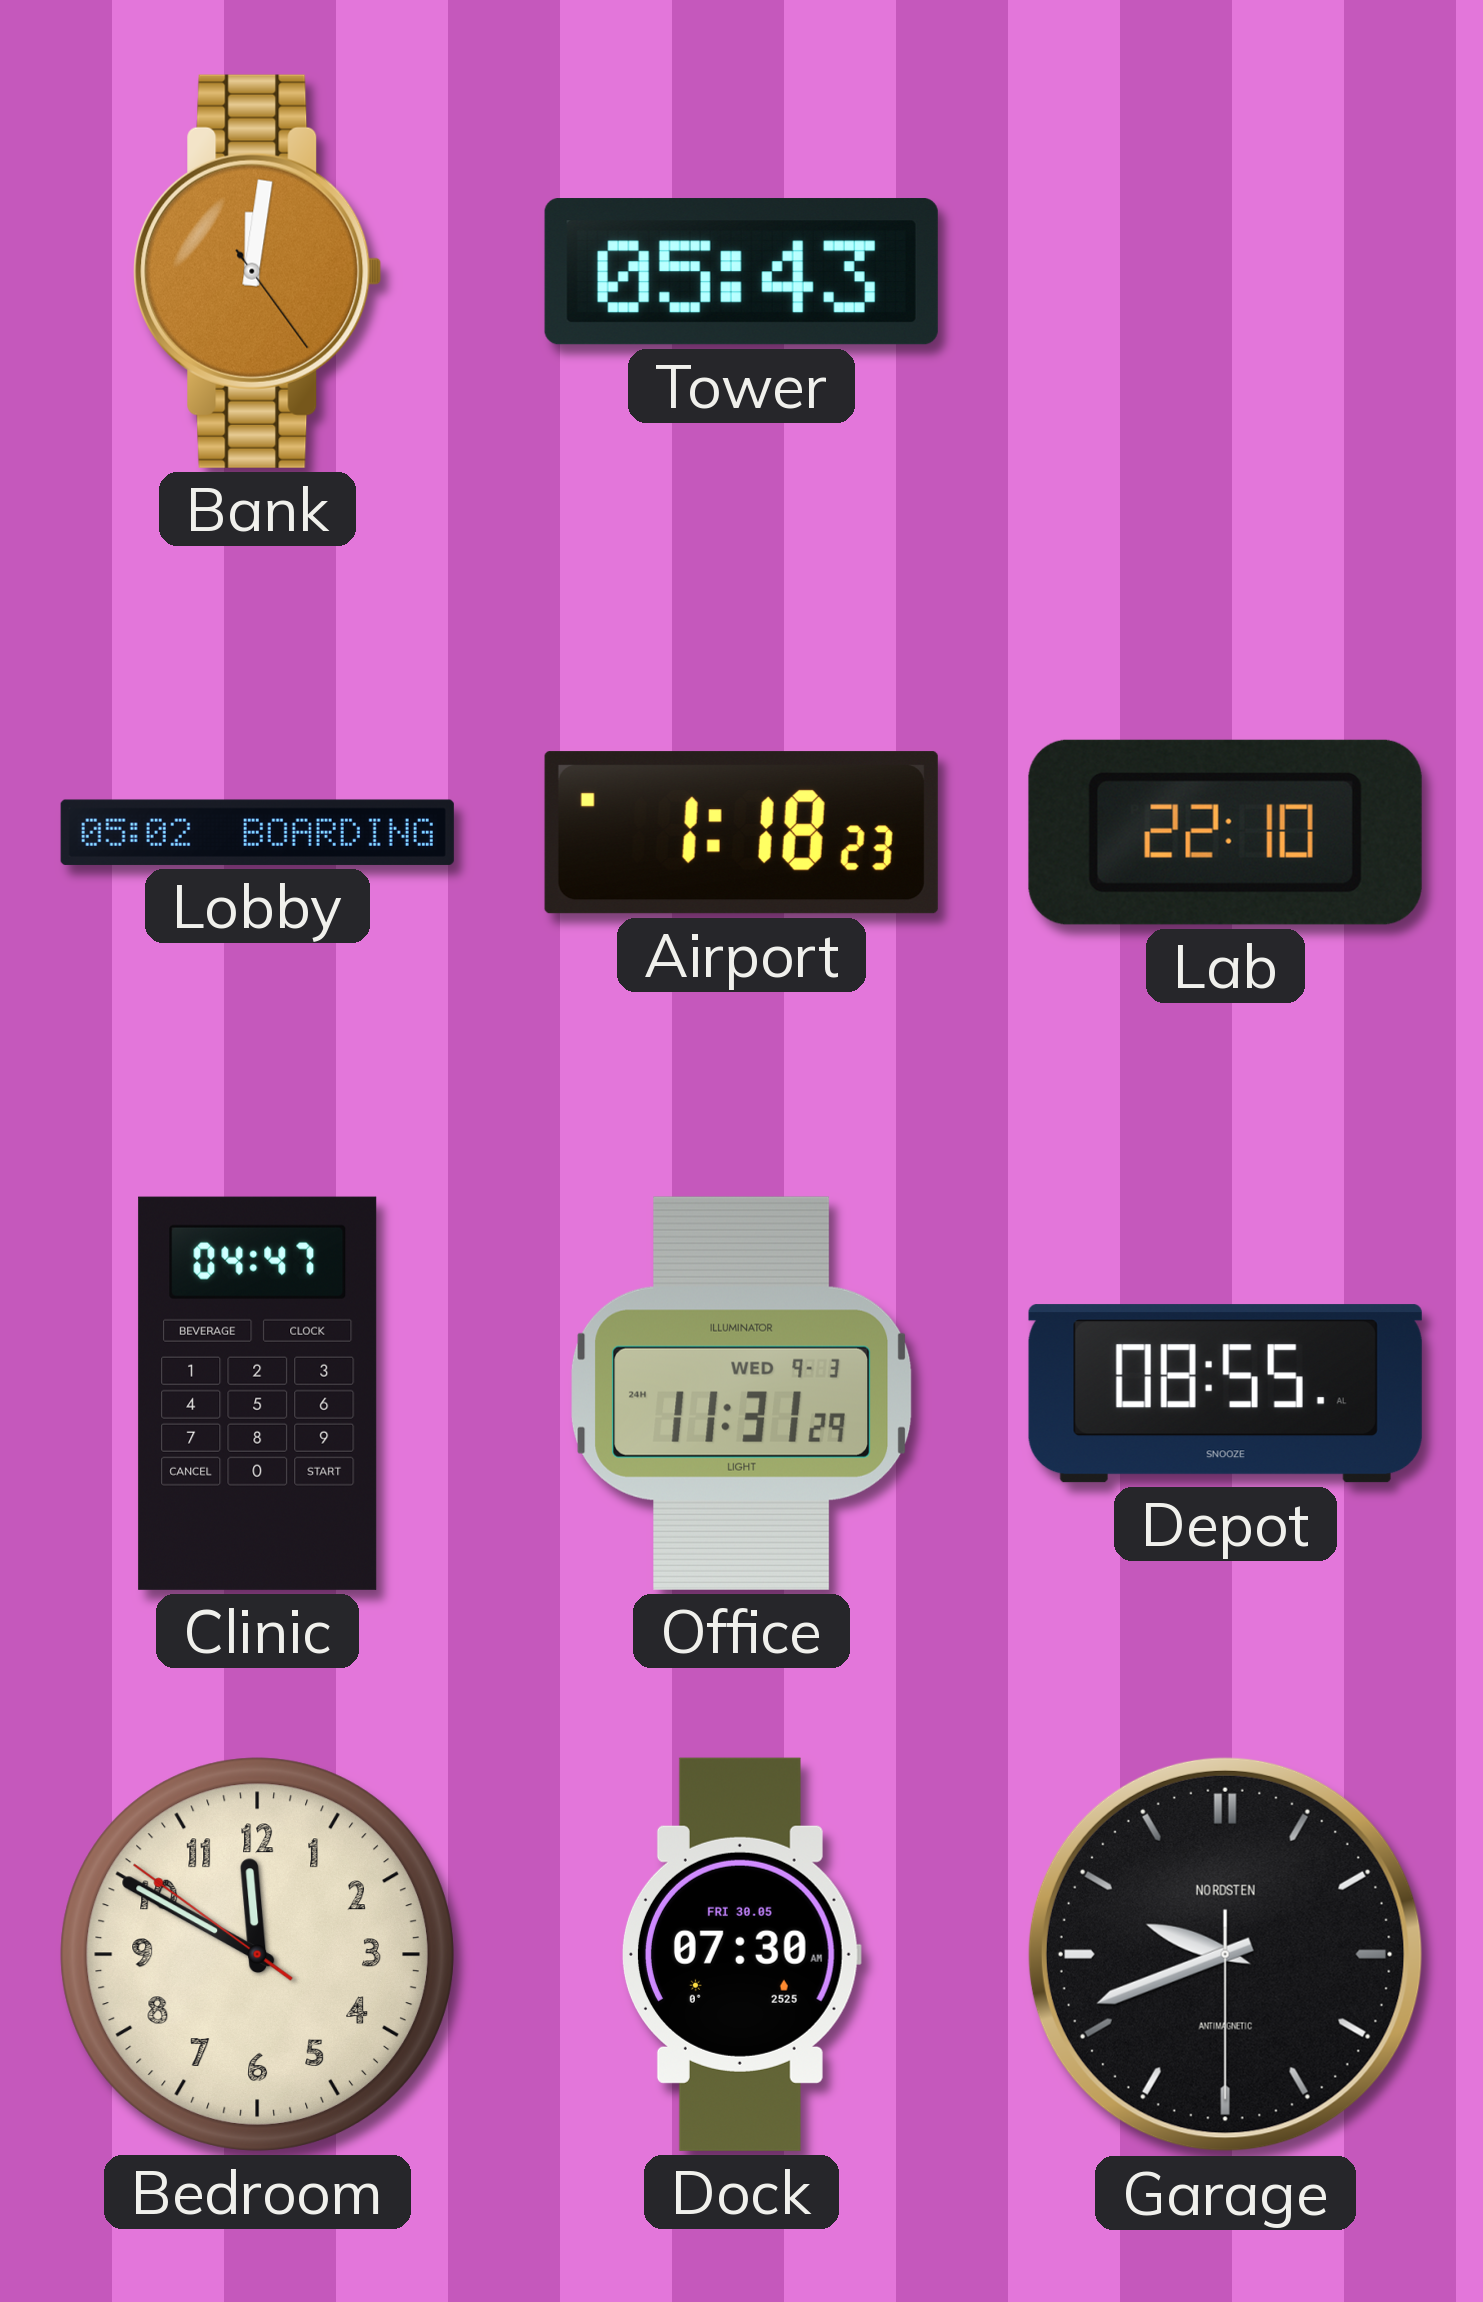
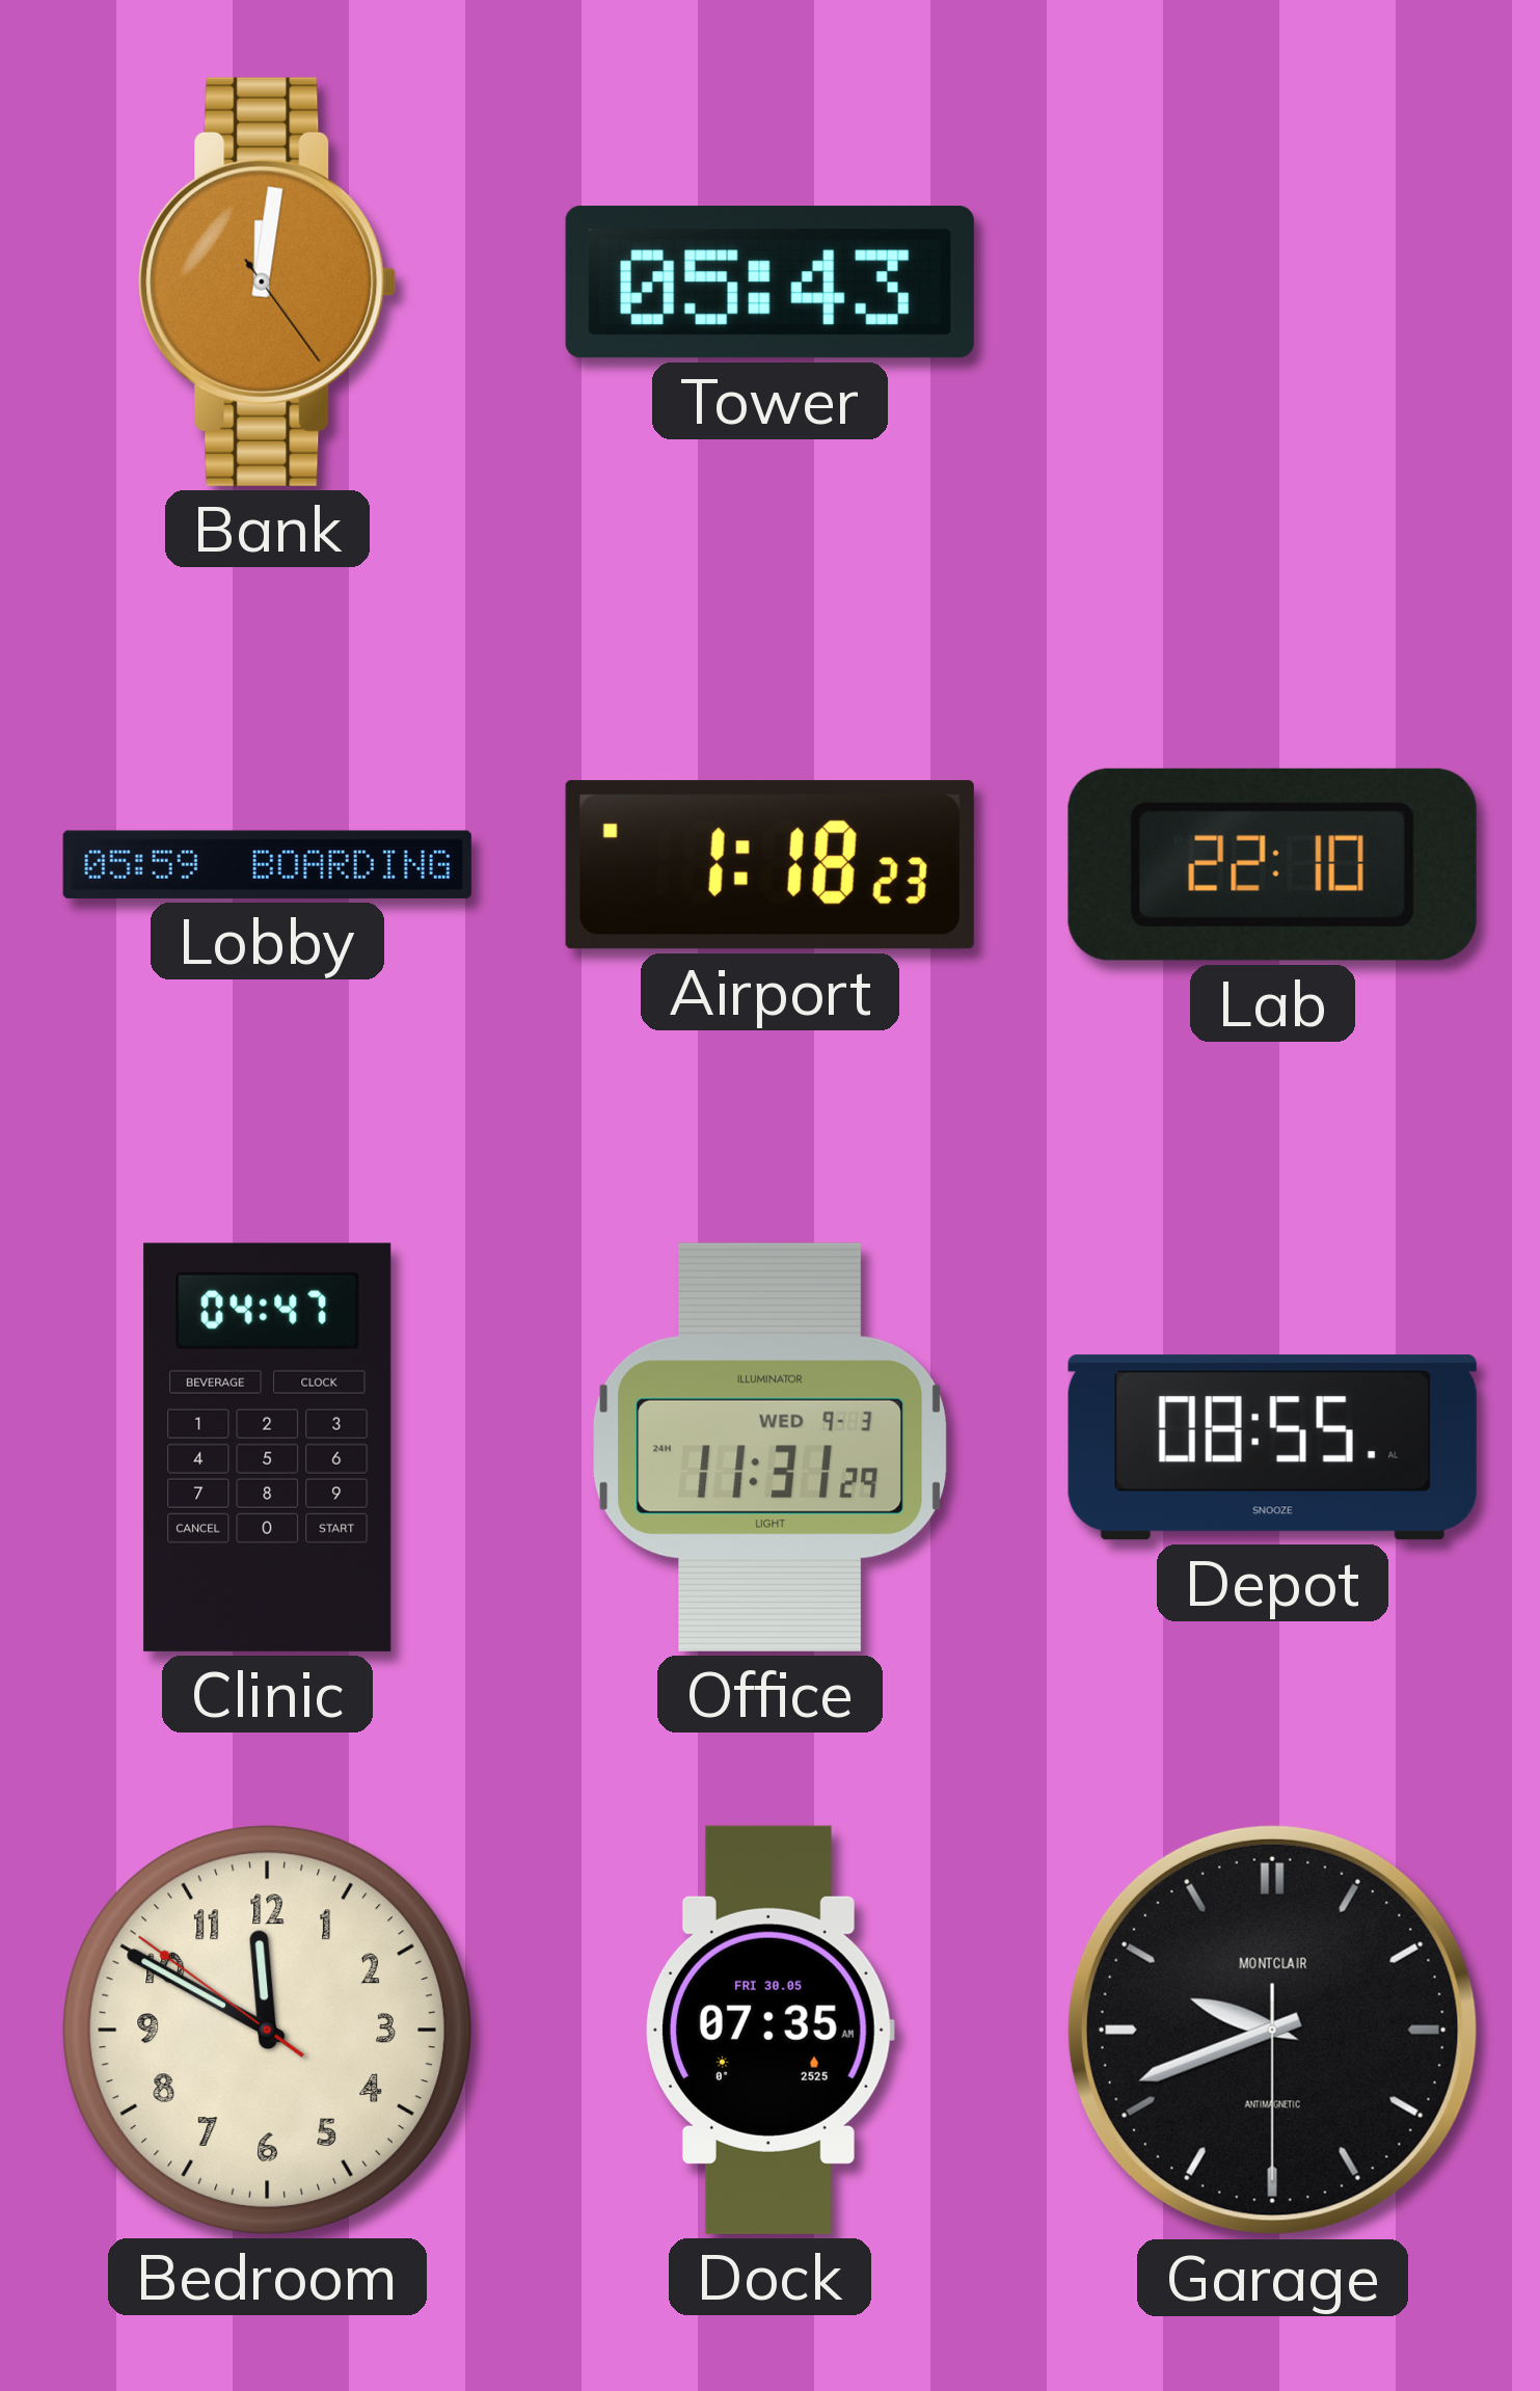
Lobby: 05:02 -> 05:59 (267, 864)
Dock: 07:30 -> 07:35 (769, 2030)
Garage brand: NORDSTEN -> MONTCLAIR (1272, 2030)
